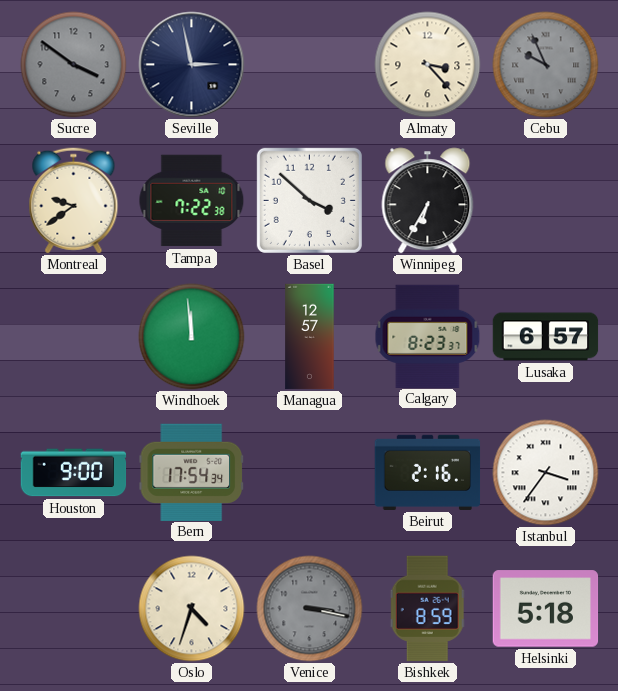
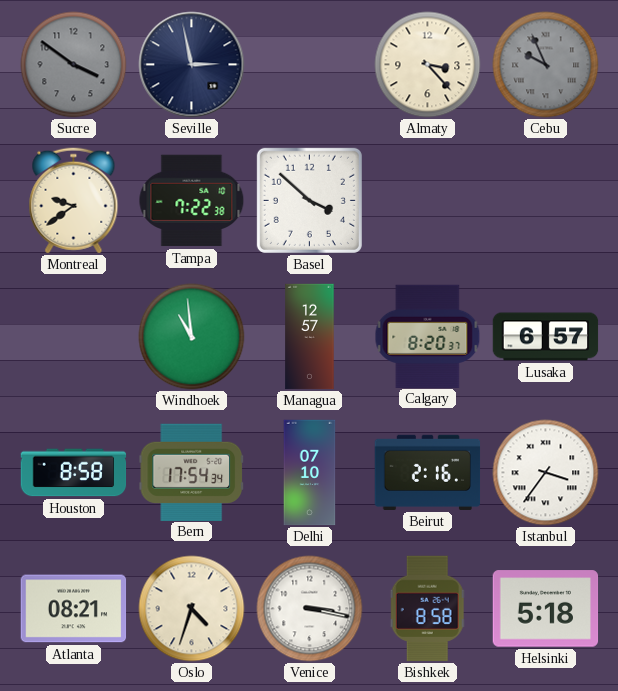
Winnipeg: 6:35 -> none (428, 201)
Windhoek: 11:59 -> 10:59 (192, 337)
Calgary: 8:23 -> 8:20 (428, 336)
Houston: 9:00 -> 8:58 (74, 473)
Delhi: none -> 07:10 (310, 473)
Atlanta: none -> 08:21 (74, 609)
Venice dial: grey -> white (310, 609)
Bishkek: 8:59 -> 8:58 (428, 609)
